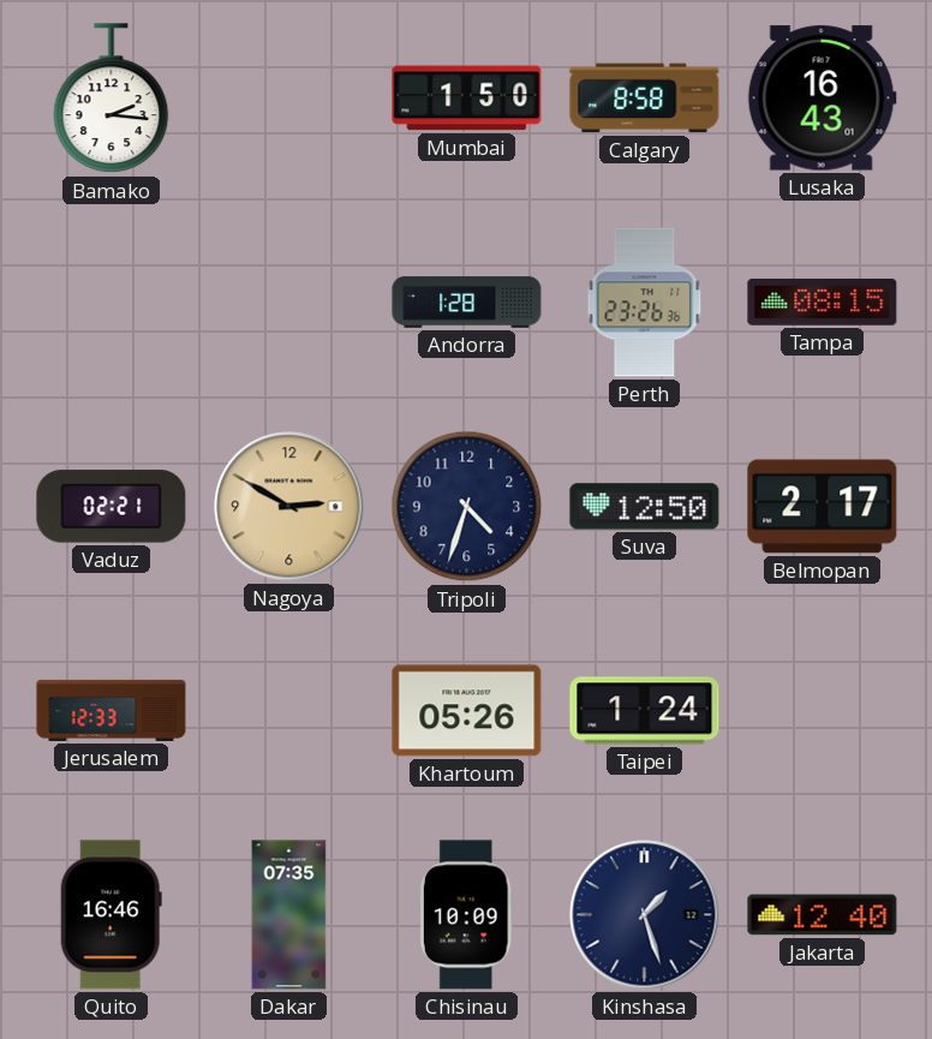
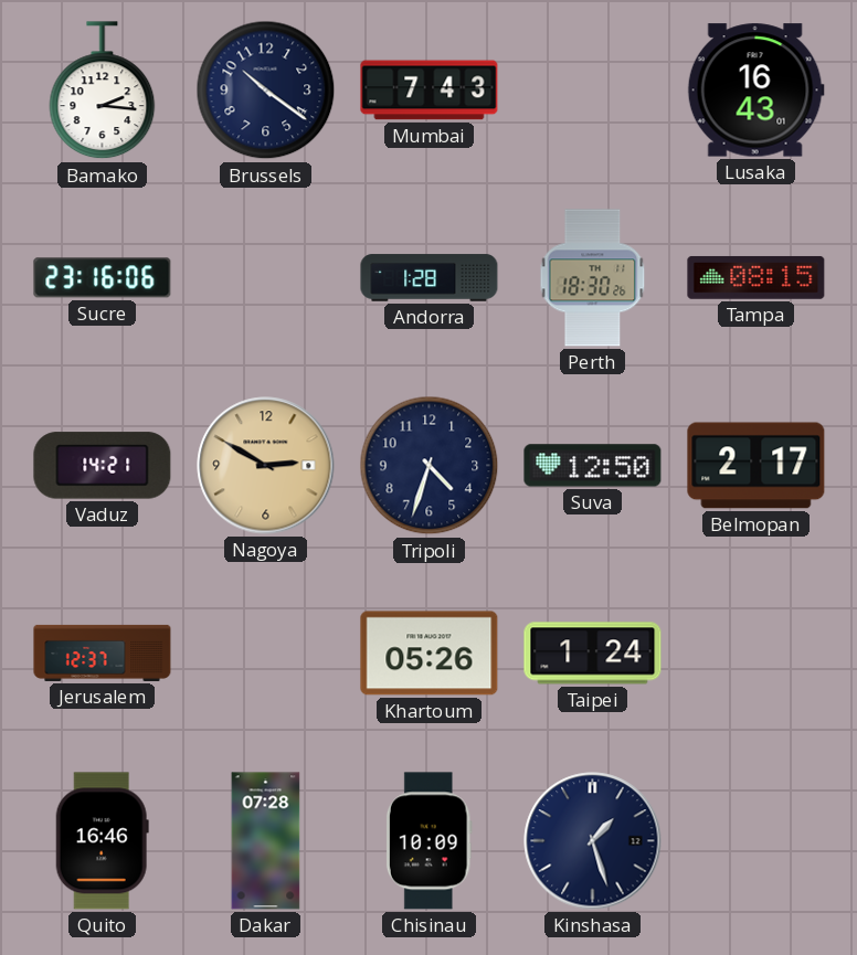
Brussels: none -> 10:21 (266, 91)
Mumbai: 1:50 -> 7:43 (430, 91)
Calgary: 8:58 -> none (645, 98)
Sucre: none -> 23:16 (103, 278)
Perth: 23:26 -> 18:30 (593, 278)
Vaduz: 02:21 -> 14:21 (103, 466)
Jerusalem: 12:33 -> 12:37 (103, 652)
Dakar: 07:35 -> 07:28 (266, 841)
Jakarta: 12:40 -> none (823, 915)
